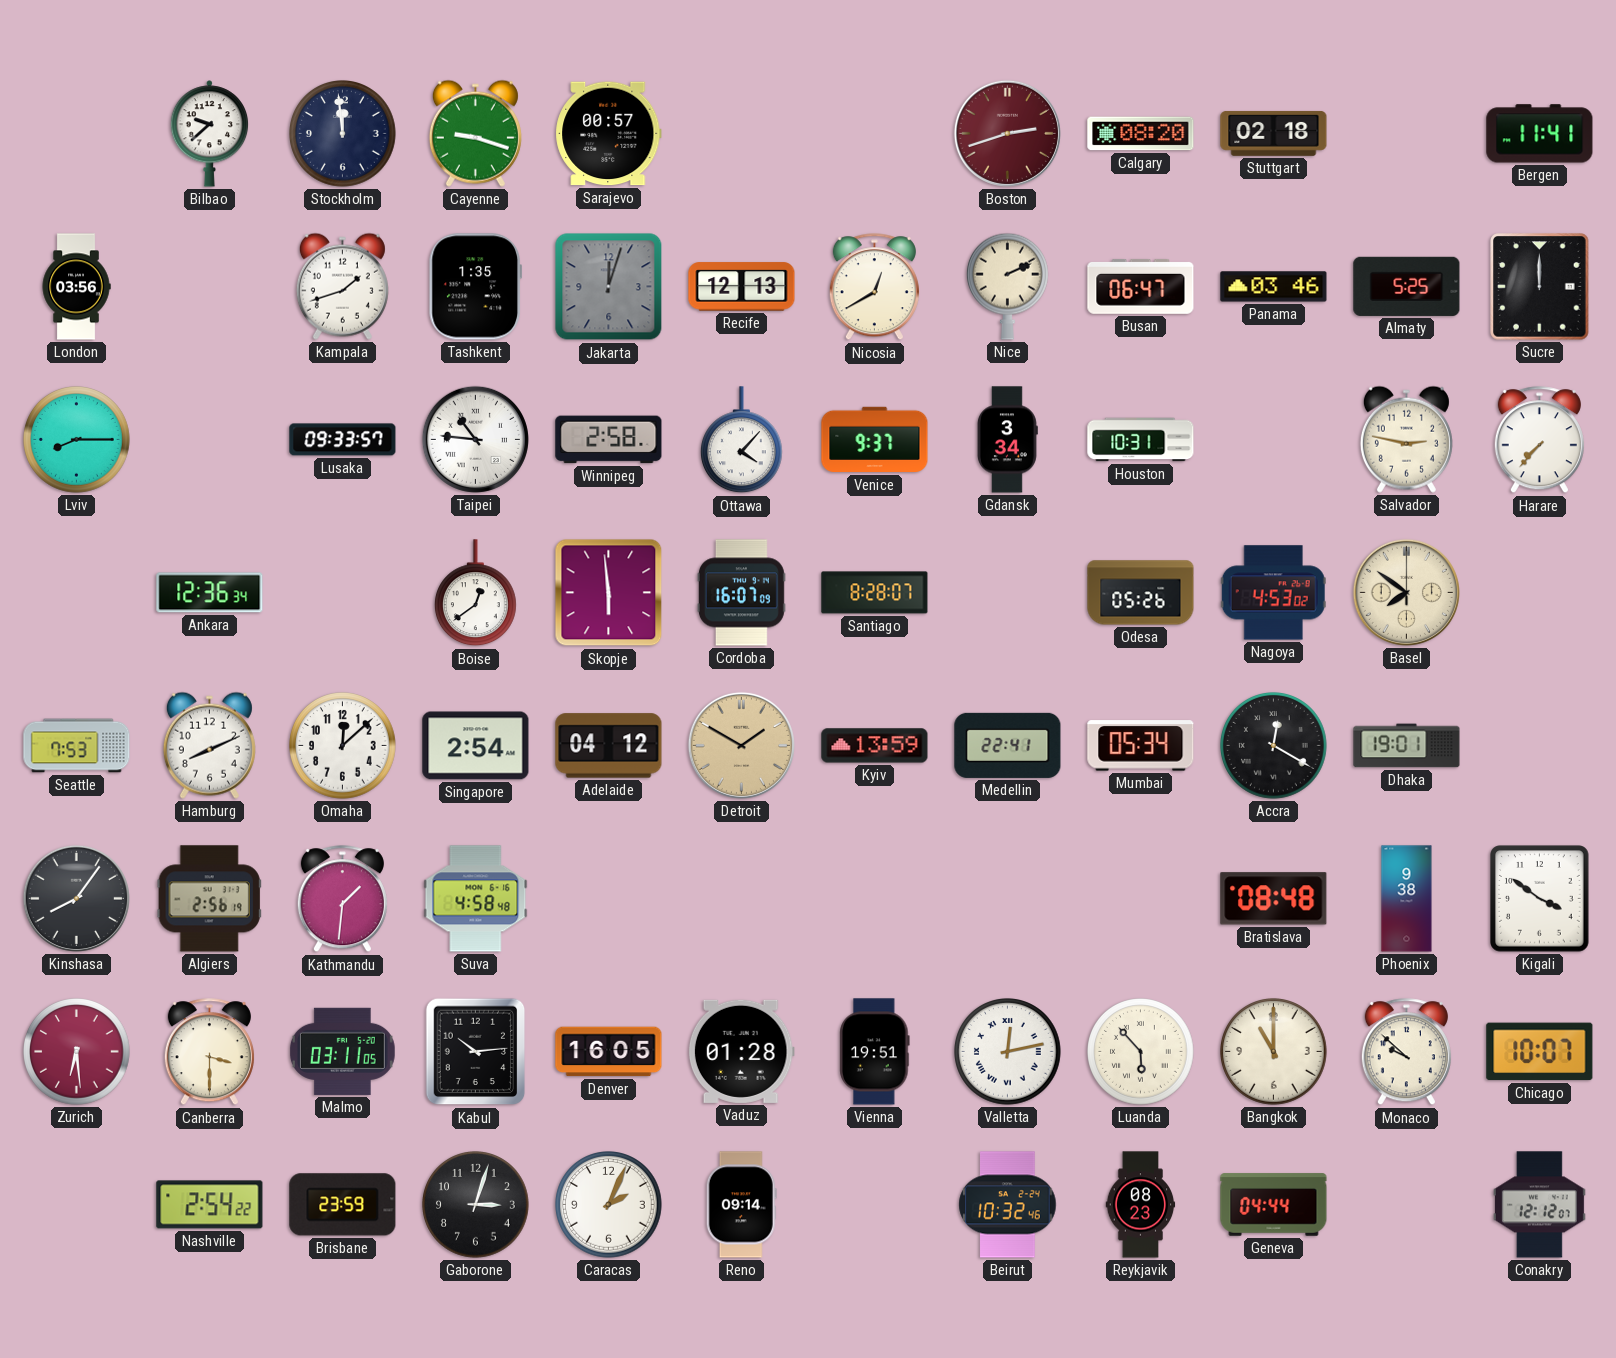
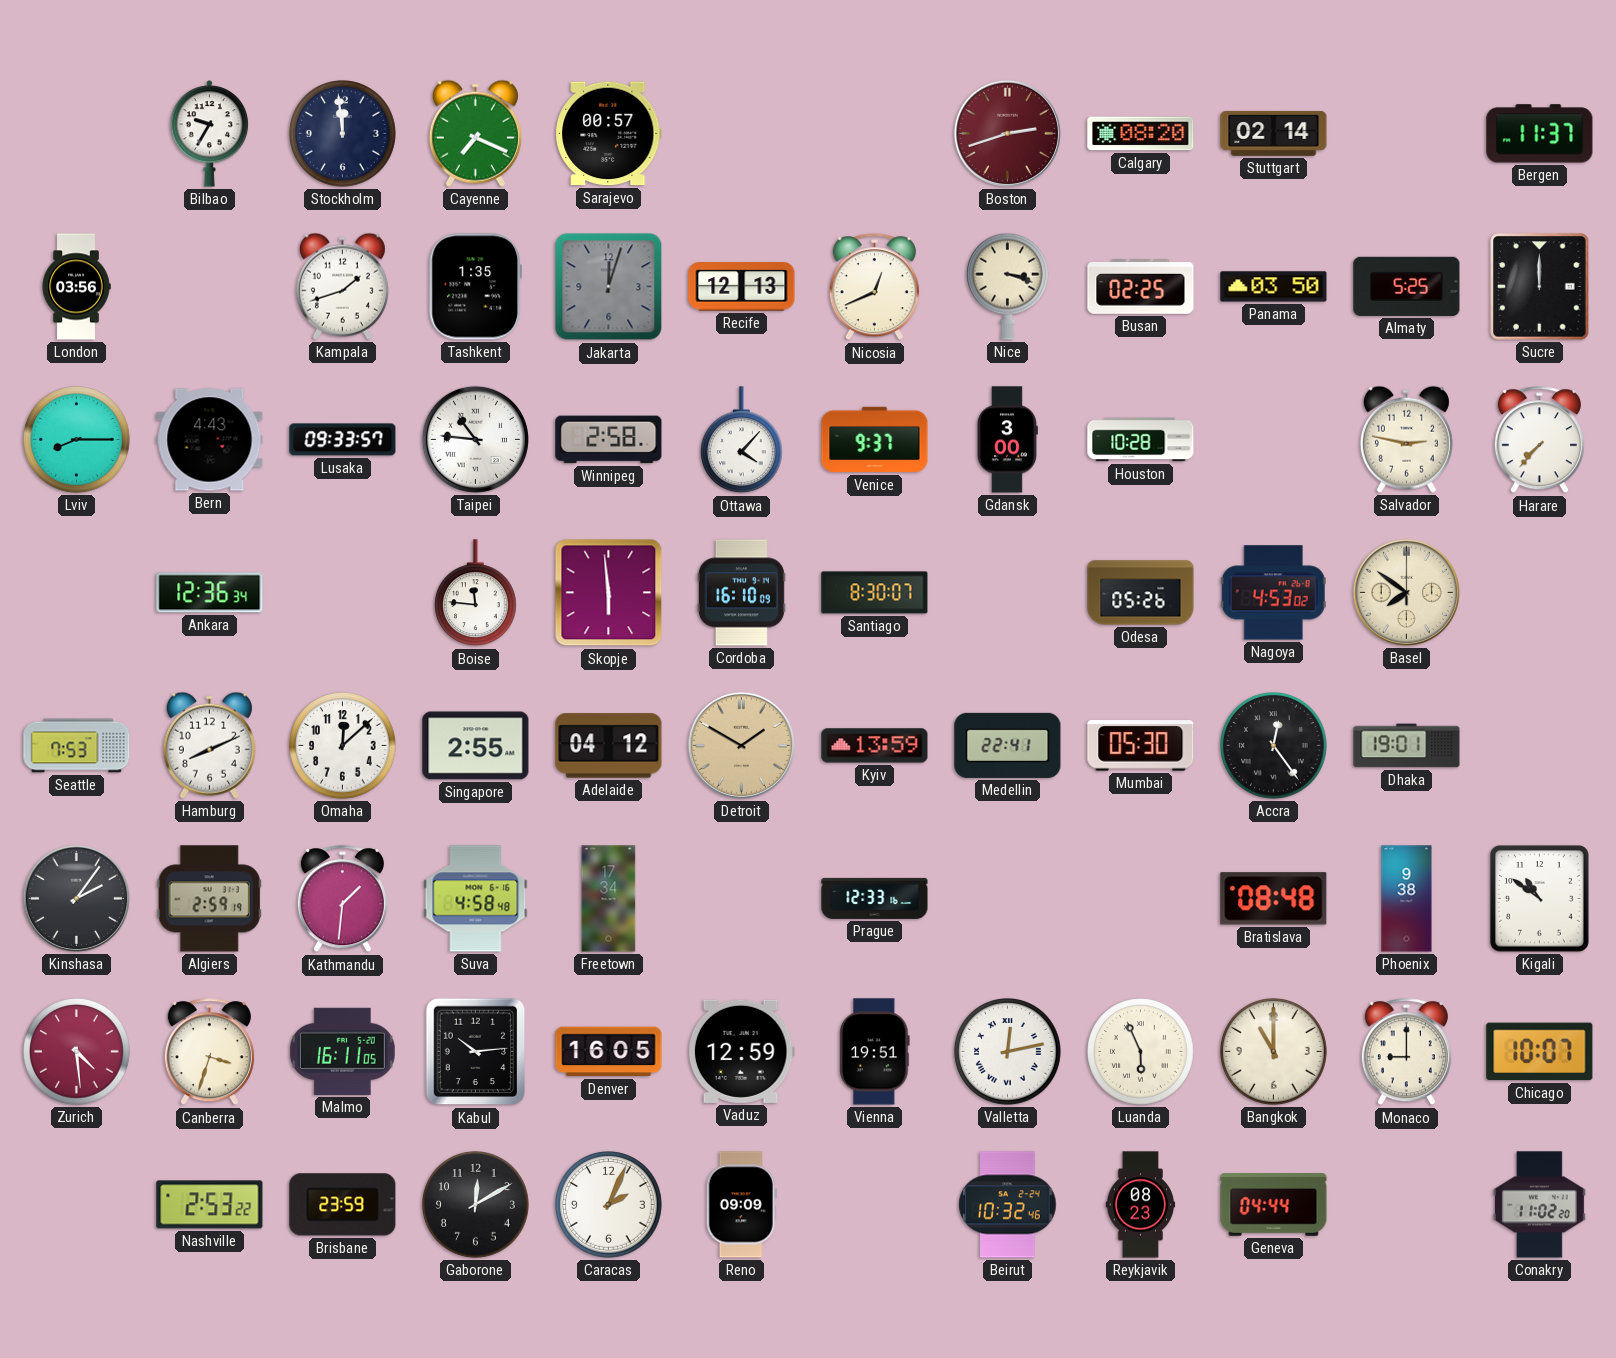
Bilbao: 9:38 -> 9:35 (210, 134)
Cayenne: 9:18 -> 7:19 (475, 133)
Stuttgart: 02:18 -> 02:14 (1274, 133)
Bergen: 11:41 -> 11:37 (1540, 134)
Nicosia: 12:40 -> 12:41 (874, 287)
Nice: 2:11 -> 3:18 (1008, 286)
Busan: 06:47 -> 02:25 (1141, 286)
Panama: 03:46 -> 03:50 (1274, 287)
Bern: none -> 4:43 (210, 440)
Gdansk: 3:34 -> 3:00 (1007, 440)
Houston: 10:31 -> 10:28 (1141, 440)
Boise: 12:39 -> 11:46 (476, 593)
Cordoba: 16:07 -> 16:10 (741, 593)
Santiago: 8:28 -> 8:30 (875, 593)
Singapore: 2:54 -> 2:55 (476, 746)
Mumbai: 05:34 -> 05:30 (1141, 746)
Accra: 12:20 -> 12:24 (1274, 746)
Kinshasa: 8:06 -> 2:06 (76, 898)
Algiers: 2:56 -> 2:59 (209, 899)
Freetown: none -> 17:34 (609, 899)
Prague: none -> 12:33 (875, 898)
Kigali: 3:51 -> 10:51 (1540, 899)
Zurich: 6:29 -> 4:29 (77, 1052)
Canberra: 3:30 -> 3:33 (209, 1052)
Malmo: 03:11 -> 16:11 (342, 1051)
Vaduz: 01:28 -> 12:59 (741, 1051)
Luanda: 5:53 -> 5:56 (1141, 1052)
Monaco: 9:52 -> 9:00 (1406, 1052)
Nashville: 2:54 -> 2:53 (210, 1205)
Gaborone: 3:03 -> 12:10 (476, 1205)
Reno: 09:14 -> 09:09 (741, 1205)
Conakry: 12:12 -> 11:02 (1539, 1205)
